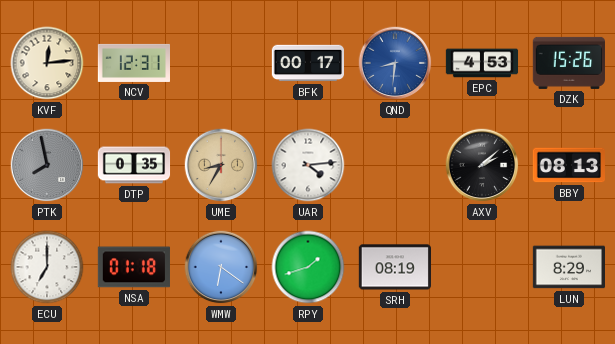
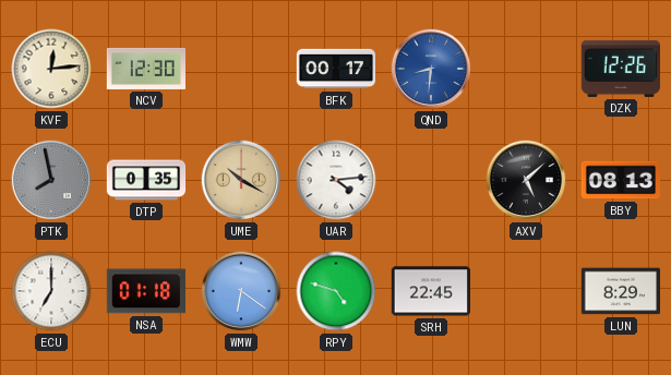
NCV: 12:31 -> 12:30 (145, 69)
EPC: 4:53 -> none (482, 63)
DZK: 15:26 -> 12:26 (621, 69)
UME: 8:35 -> 10:20 (241, 180)
AXV: 2:08 -> 5:08 (526, 180)
RPY: 1:42 -> 4:48 (336, 291)
SRH: 08:19 -> 22:45 (430, 291)
